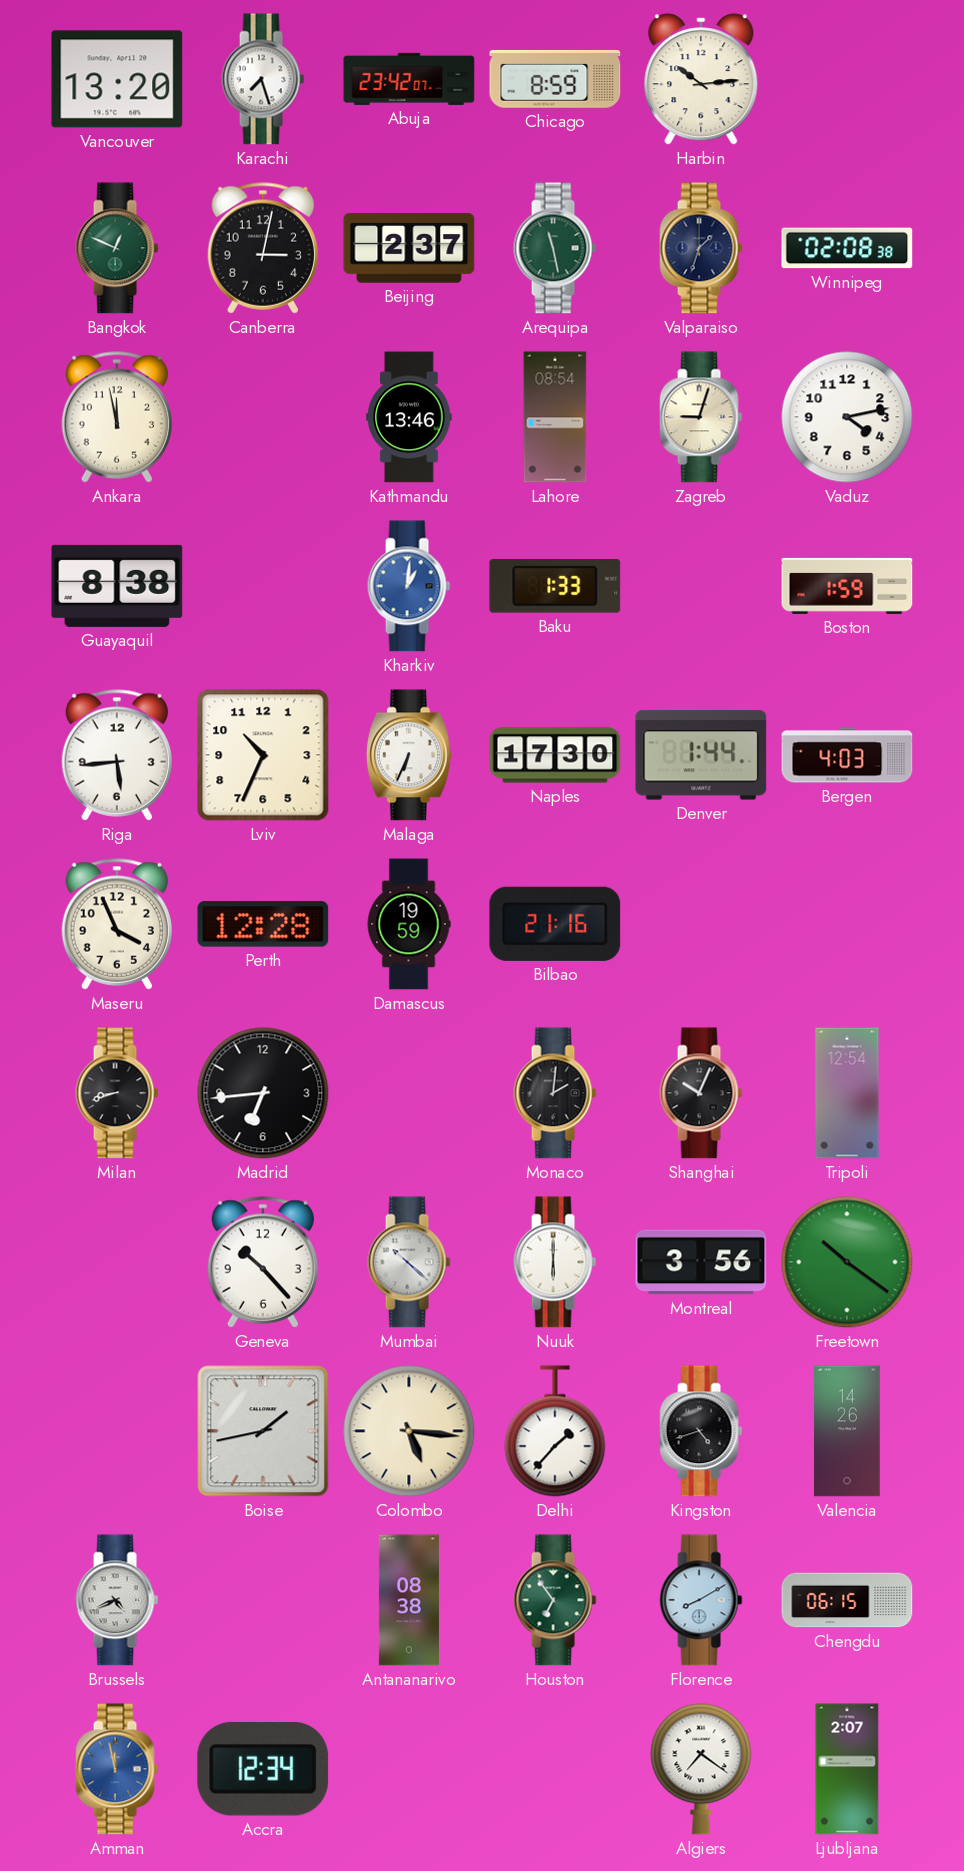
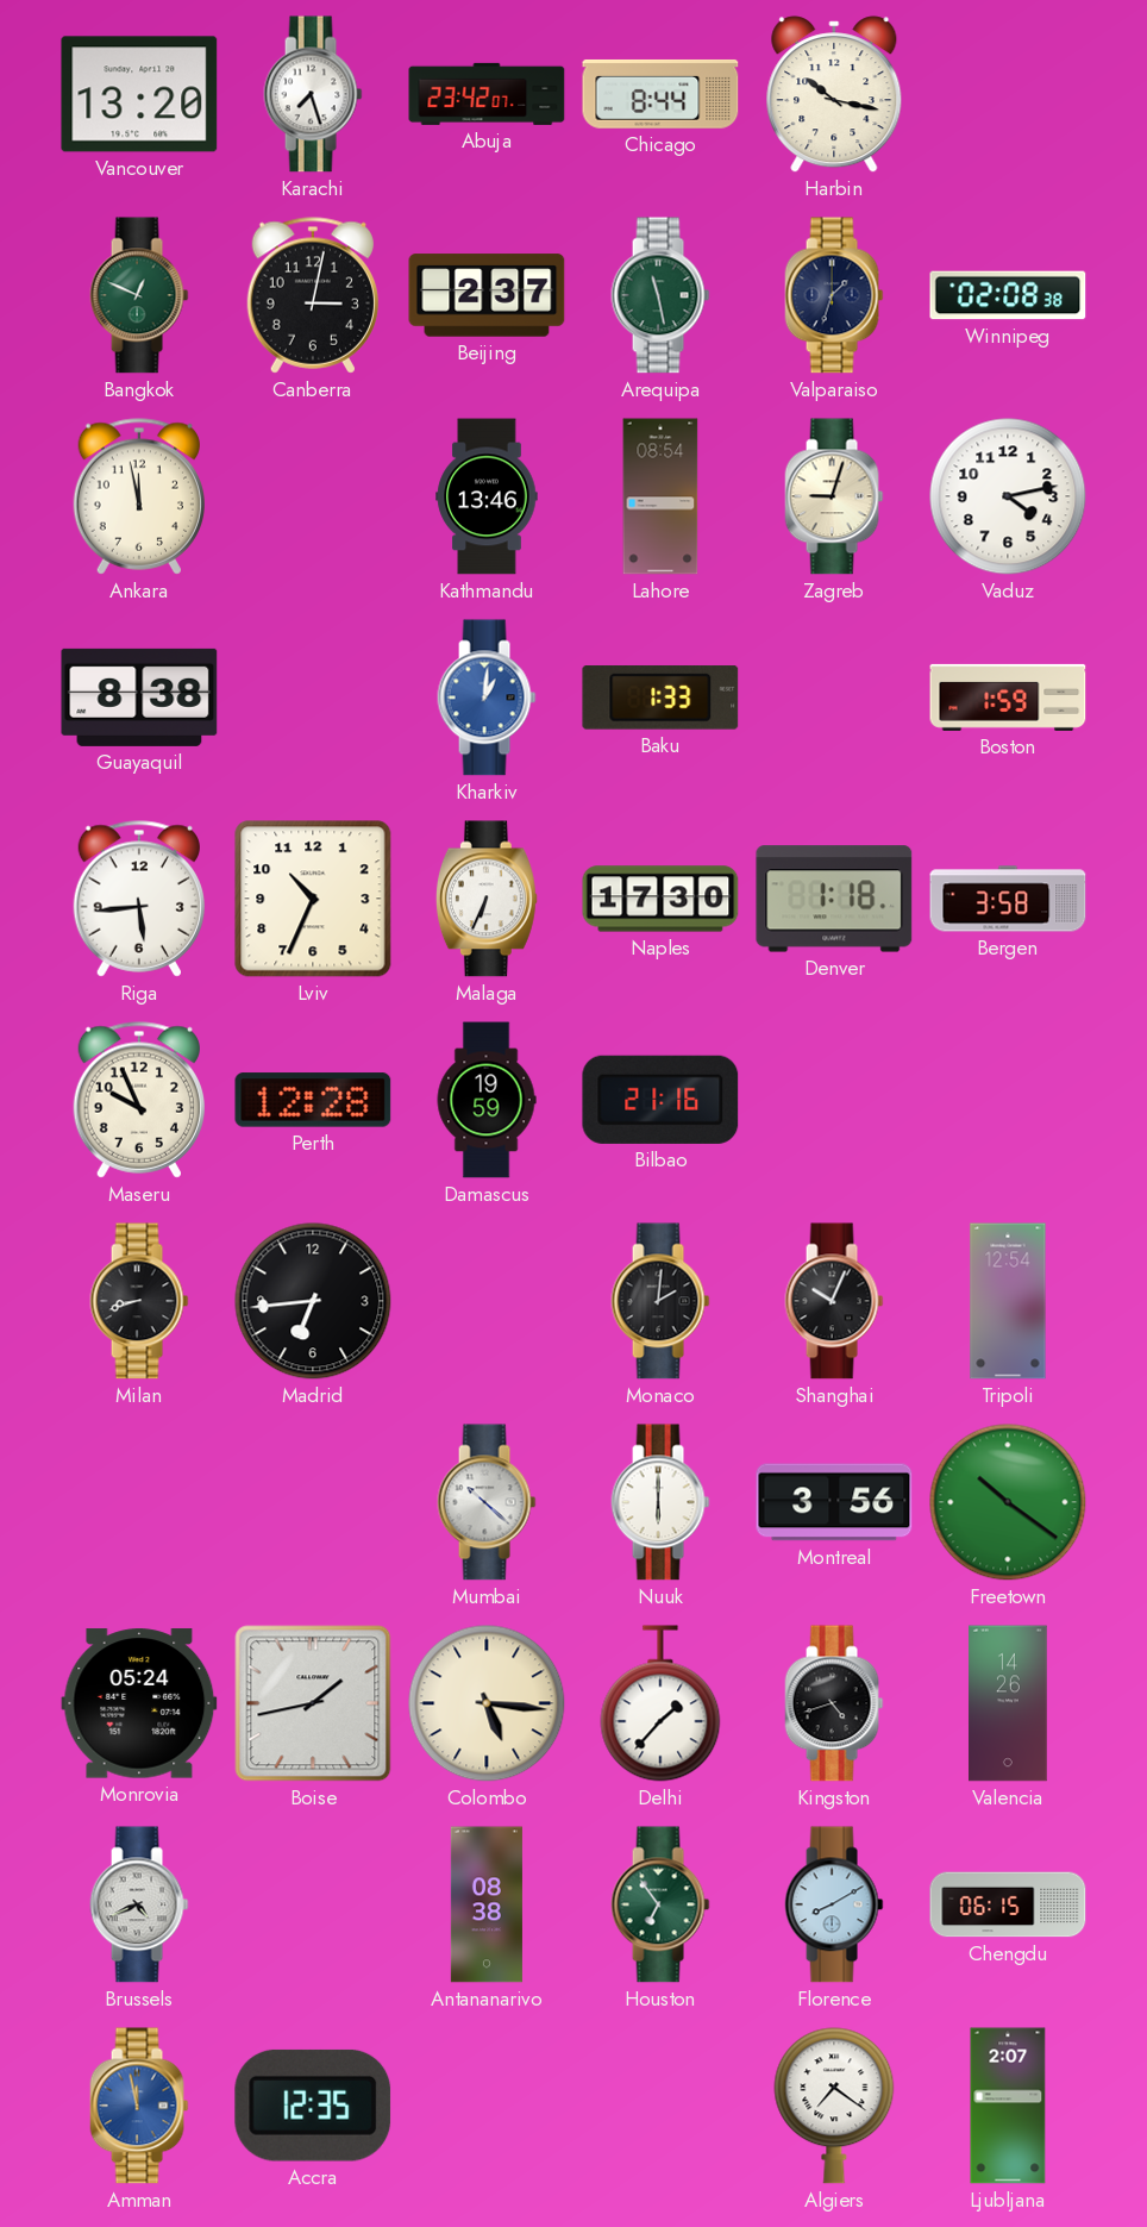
Chicago: 8:59 -> 8:44 (660, 94)
Harbin: 10:14 -> 10:17 (834, 94)
Denver: 1:44 -> 1:18 (834, 899)
Bergen: 4:03 -> 3:58 (1008, 899)
Maseru: 3:56 -> 9:56 (138, 1100)
Geneva: 10:23 -> none (262, 1262)
Monrovia: none -> 05:24 (139, 1703)
Accra: 12:34 -> 12:35 (313, 2106)
